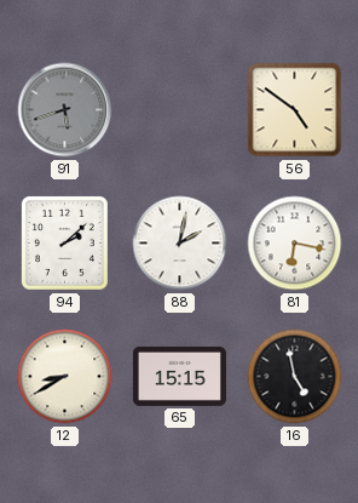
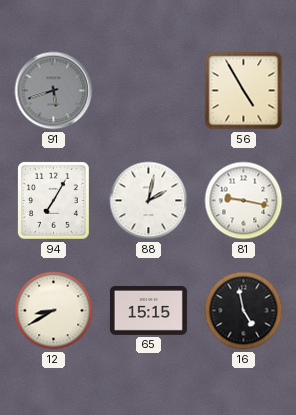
56: 4:51 -> 4:55 (244, 91)
94: 2:08 -> 7:05 (53, 201)
81: 6:17 -> 9:17 (244, 201)
